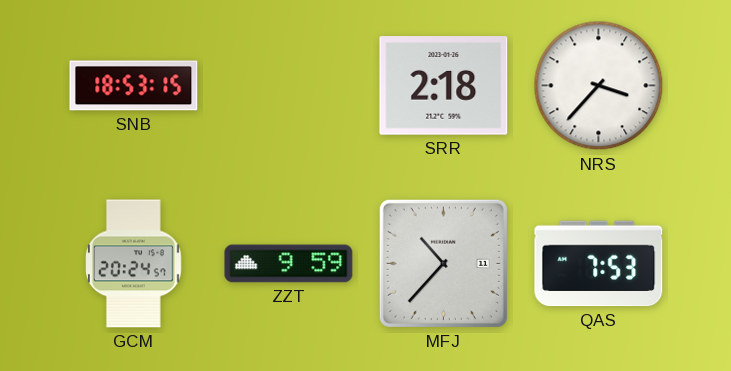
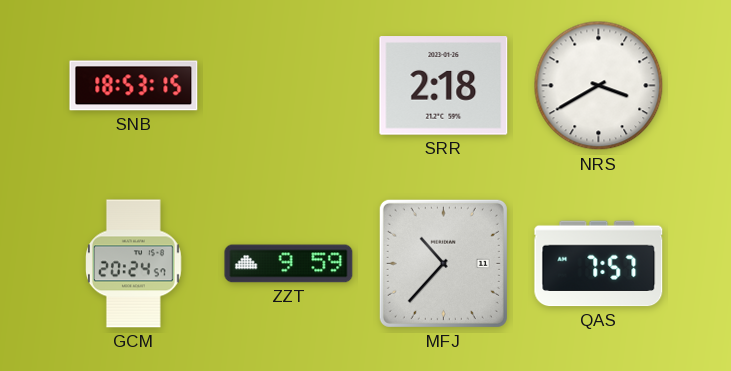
NRS: 3:37 -> 3:40 (599, 86)
QAS: 7:53 -> 7:57 (599, 264)
